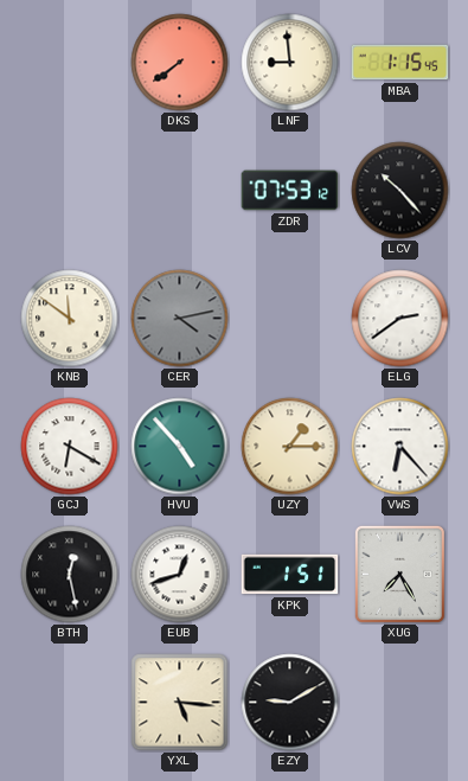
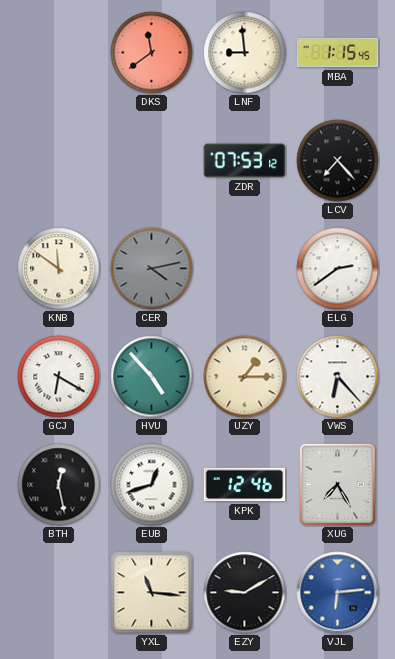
DKS: 7:39 -> 11:39 (152, 53)
LCV: 10:23 -> 7:23 (338, 161)
KPK: 1:51 -> 12:46 (245, 485)
YXL: 5:16 -> 11:16 (152, 593)
VJL: none -> 6:14 (338, 593)
